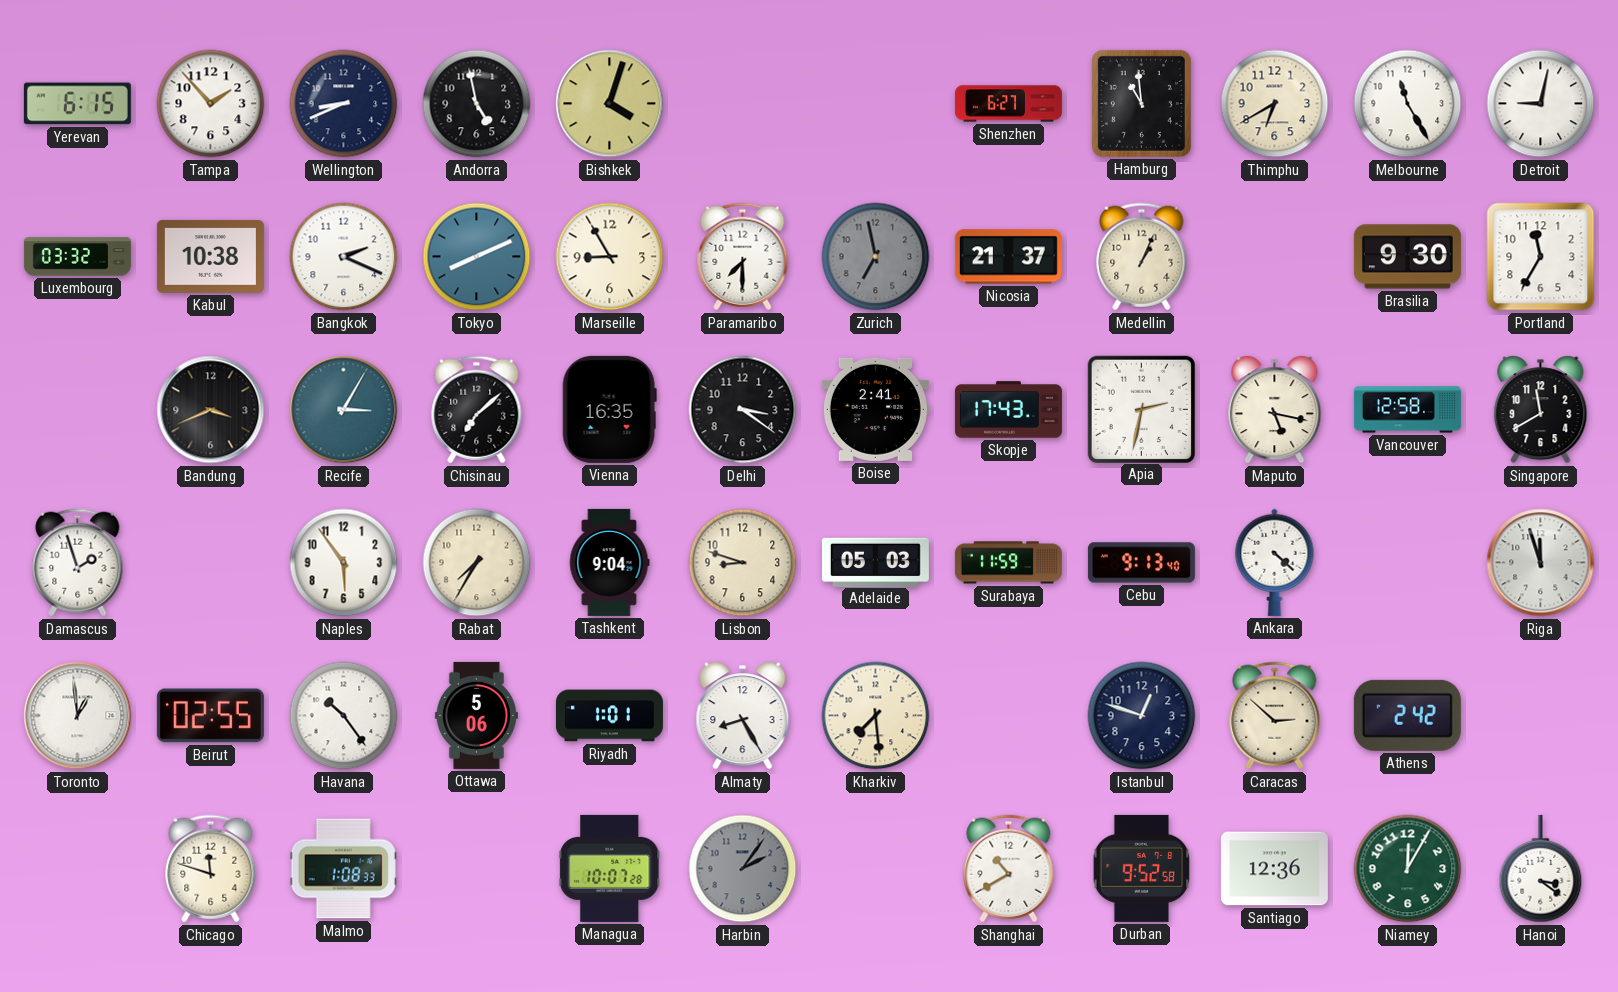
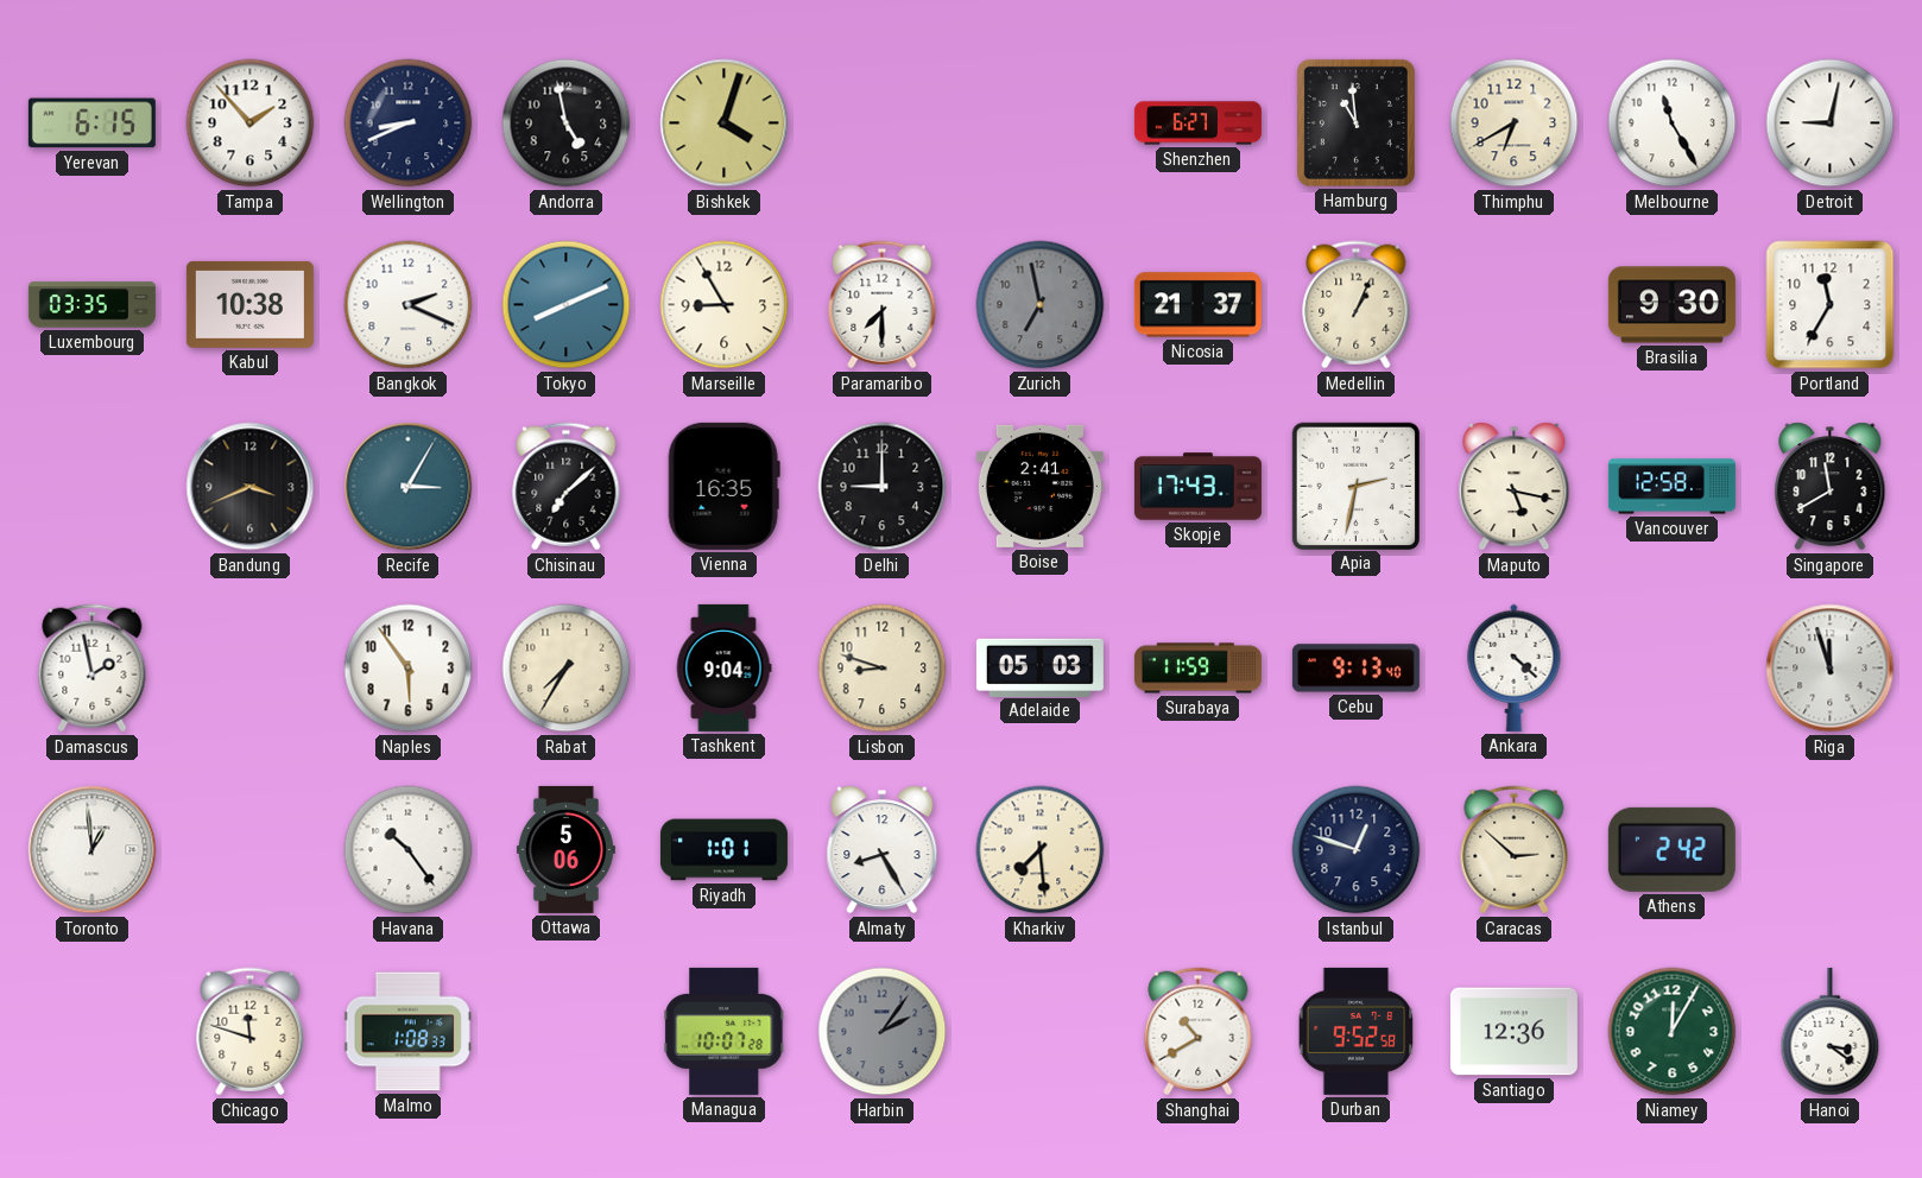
Luxembourg: 03:32 -> 03:35 (91, 305)
Delhi: 3:21 -> 9:00 (883, 487)
Damascus: 1:57 -> 1:58 (93, 669)
Beirut: 02:55 -> none (210, 716)
